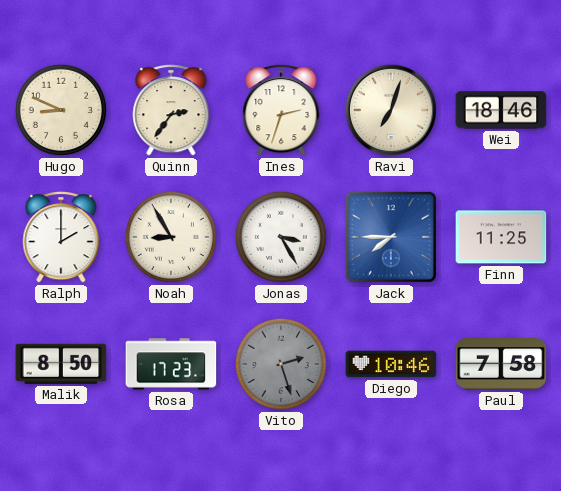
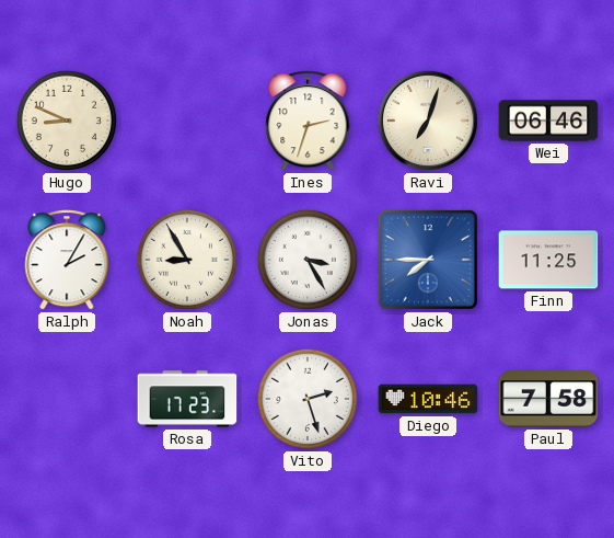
Quinn: 2:36 -> none (171, 110)
Wei: 18:46 -> 06:46 (548, 121)
Ralph: 2:00 -> 2:05 (67, 260)
Malik: 8:50 -> none (61, 364)
Vito dial: grey -> white (308, 399)
